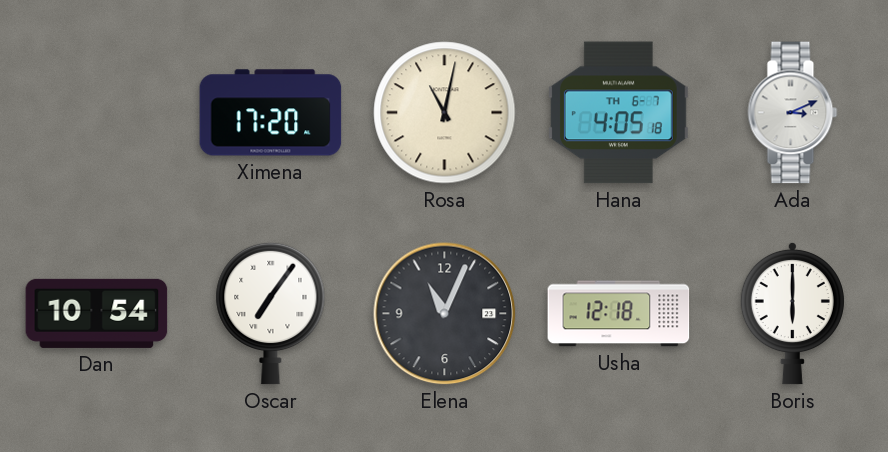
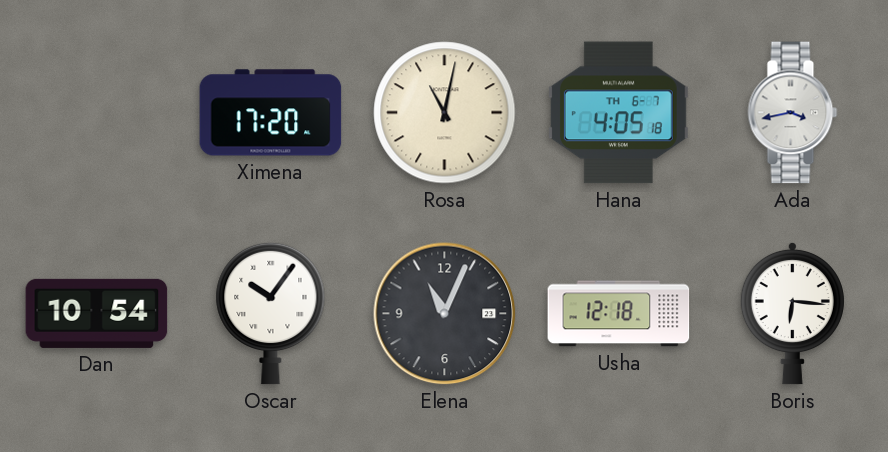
Ada: 3:11 -> 3:43 (793, 113)
Oscar: 7:06 -> 10:06 (271, 313)
Boris: 6:00 -> 6:16 (792, 313)
